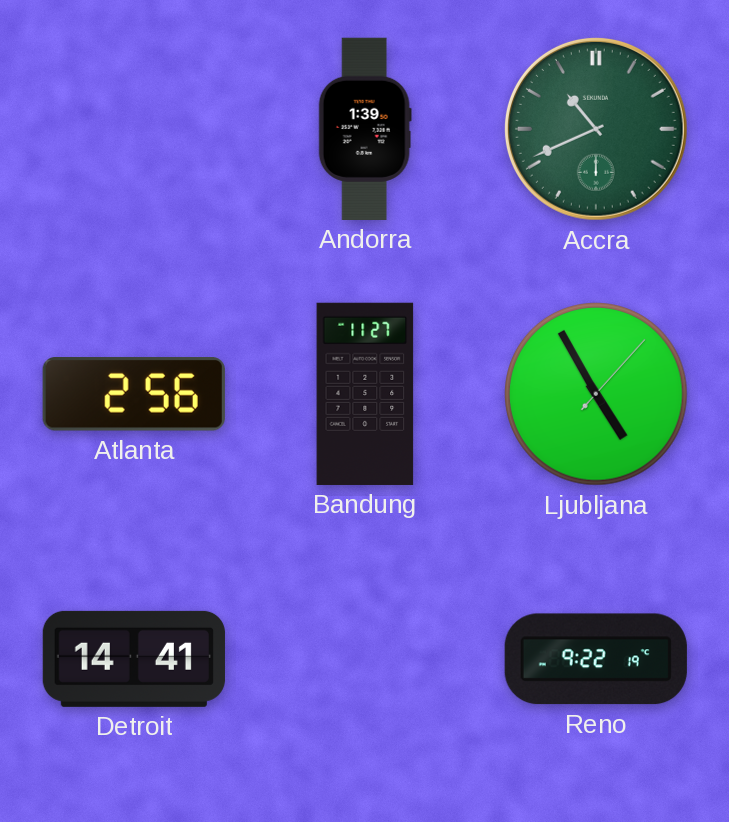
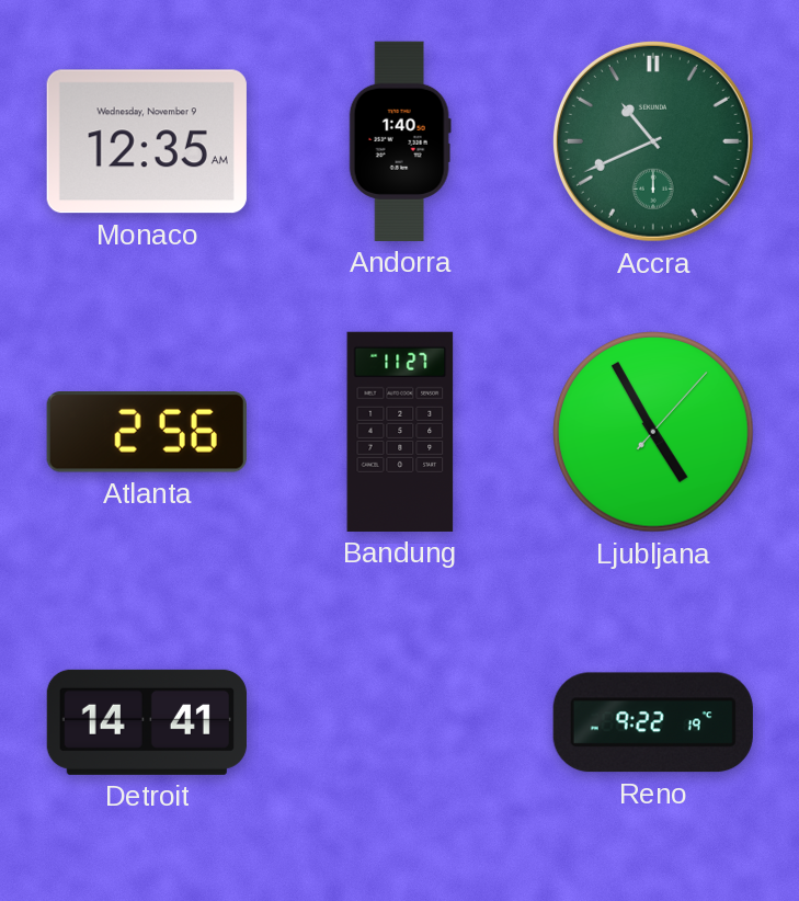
Monaco: none -> 12:35 (147, 141)
Andorra: 1:39 -> 1:40 (400, 141)
